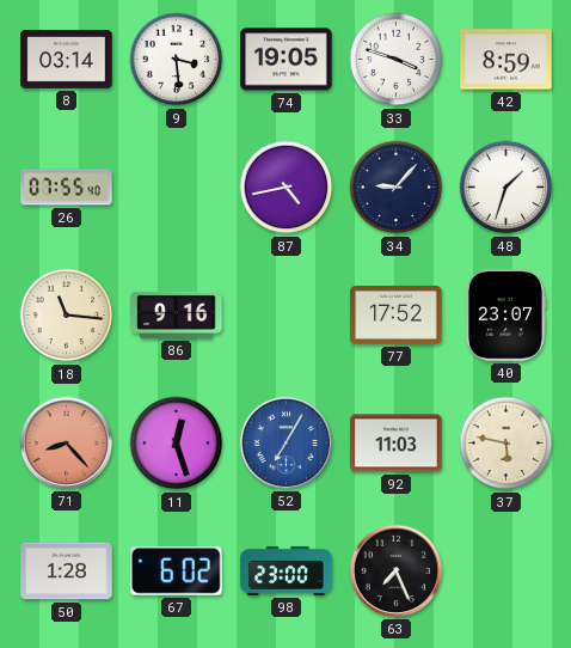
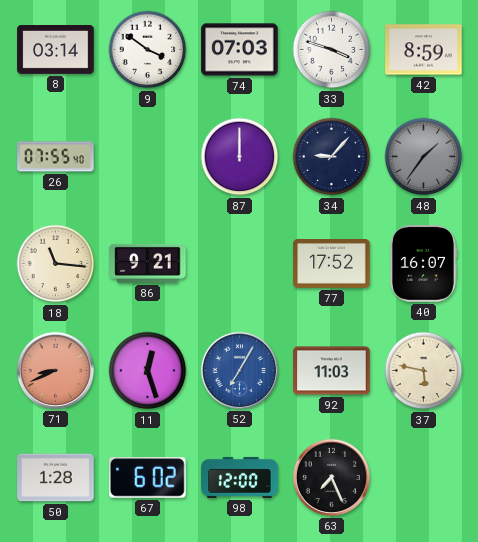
9: 3:29 -> 3:51 (148, 50)
74: 19:05 -> 07:03 (240, 50)
87: 4:43 -> 12:00 (240, 157)
48: 1:33 -> 1:36 (424, 157)
48 dial: white -> grey (424, 157)
86: 9:16 -> 9:21 (148, 263)
40: 23:07 -> 16:07 (423, 264)
71: 8:23 -> 8:41 (55, 370)
98: 23:00 -> 12:00 (240, 477)
